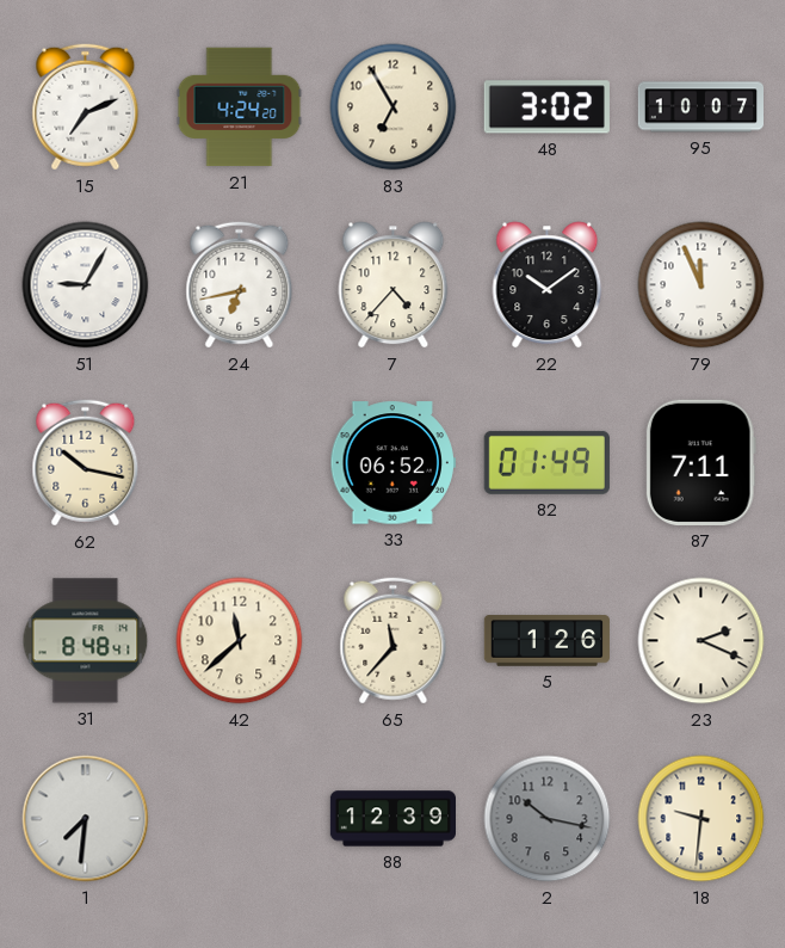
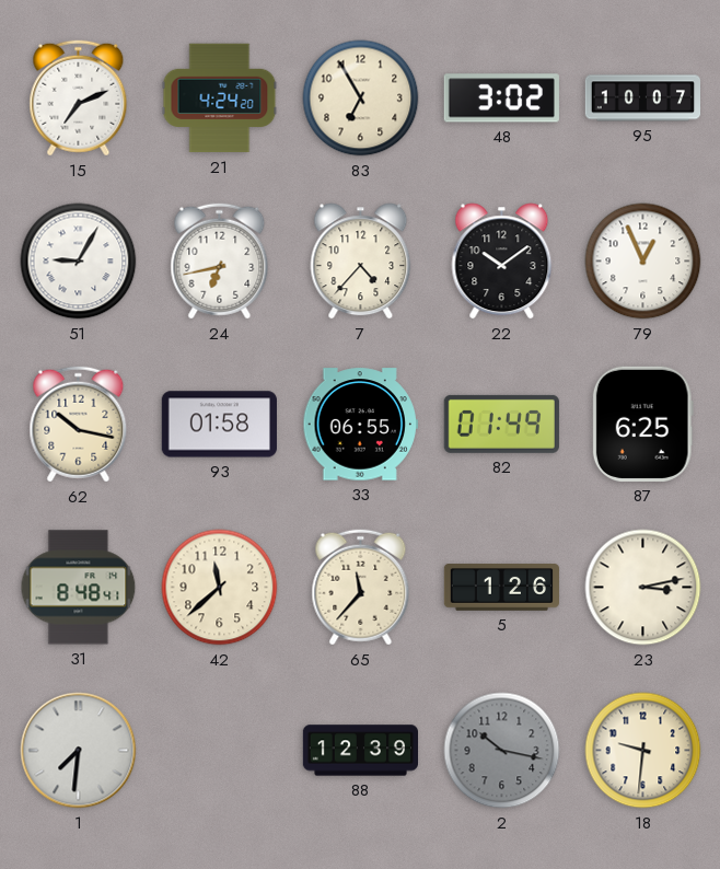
79: 11:56 -> 12:56 (643, 262)
93: none -> 01:58 (219, 425)
33: 06:52 -> 06:55 (360, 425)
87: 7:11 -> 6:25 (642, 424)
23: 2:19 -> 3:13 (643, 588)
